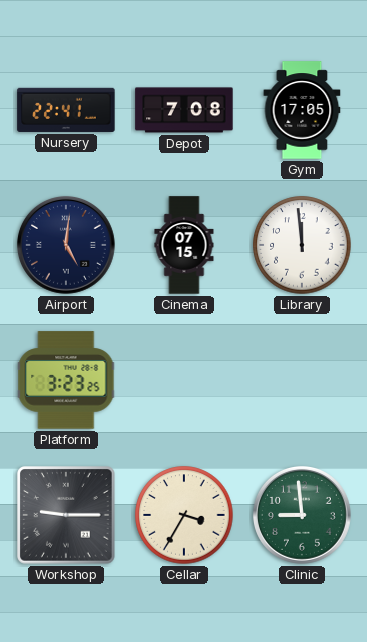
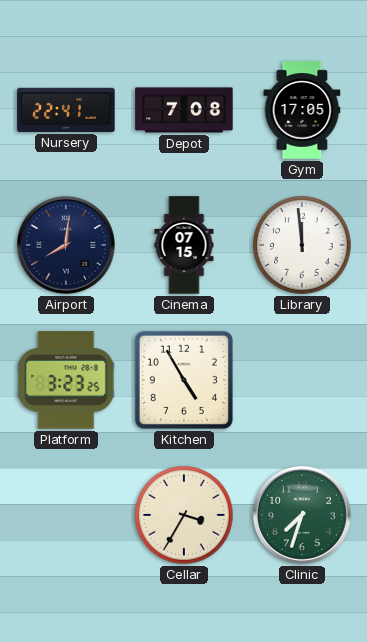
Airport: 5:01 -> 8:01 (66, 245)
Kitchen: none -> 4:55 (184, 380)
Workshop: 9:15 -> none (66, 515)
Clinic: 8:59 -> 7:33 (302, 515)
